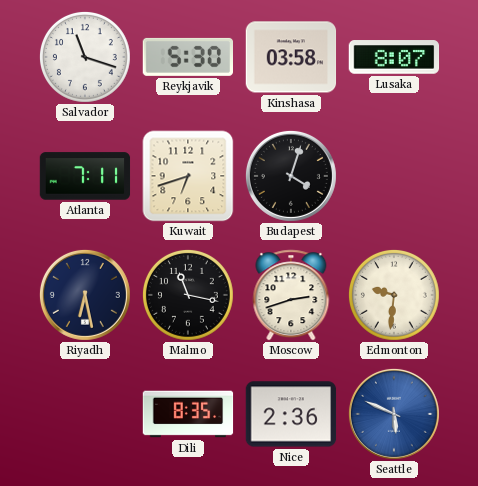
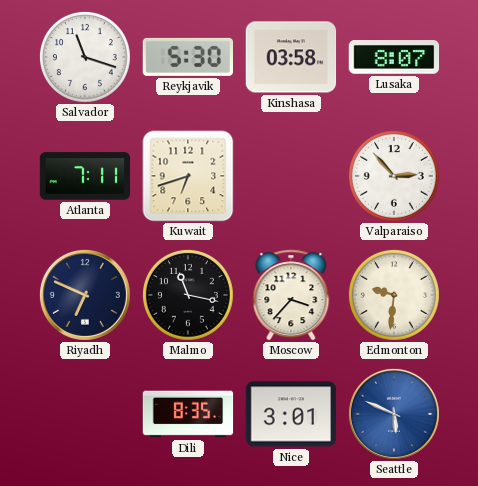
Budapest: 4:03 -> none (291, 176)
Valparaiso: none -> 2:53 (394, 176)
Riyadh: 6:28 -> 6:49 (85, 295)
Moscow: 2:42 -> 3:37 (291, 295)
Nice: 2:36 -> 3:01 (291, 414)
